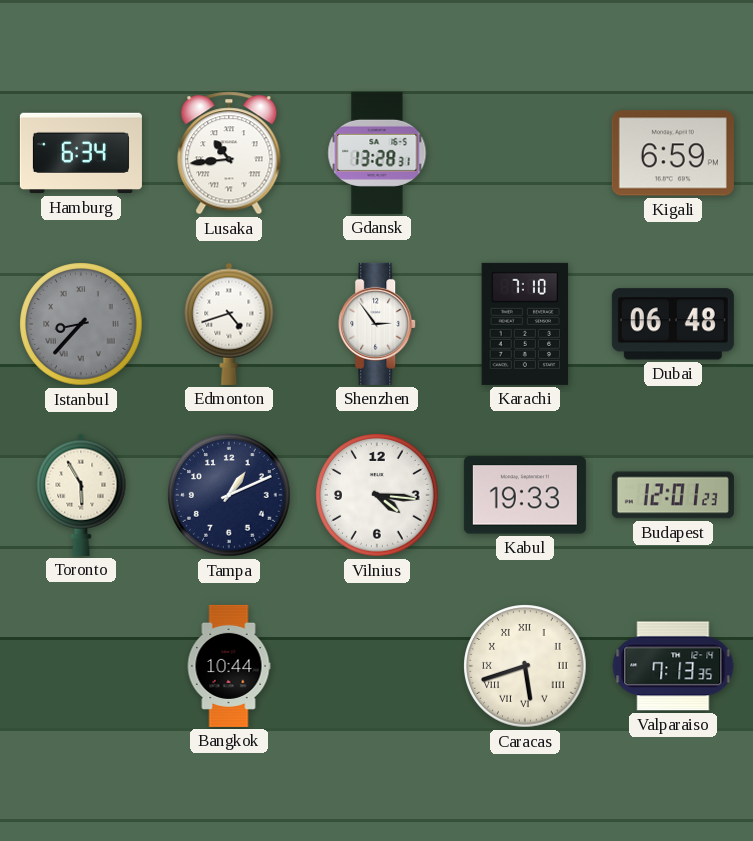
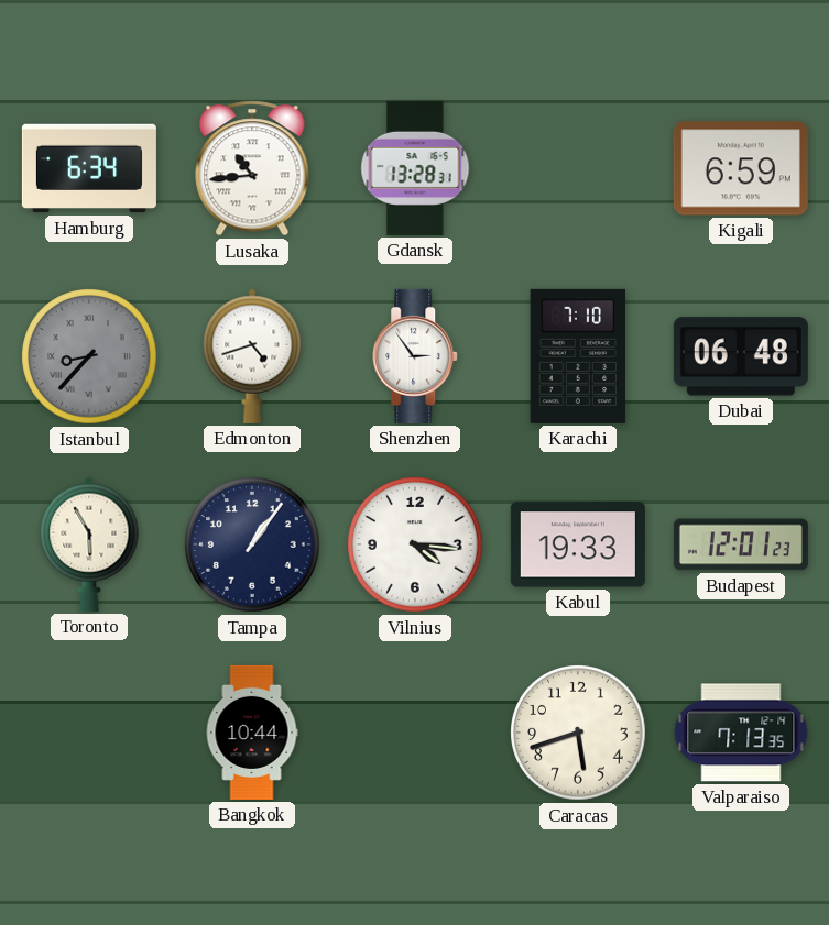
Tampa: 1:11 -> 1:06 (252, 544)
Caracas numerals: Roman -> Arabic (578, 733)
